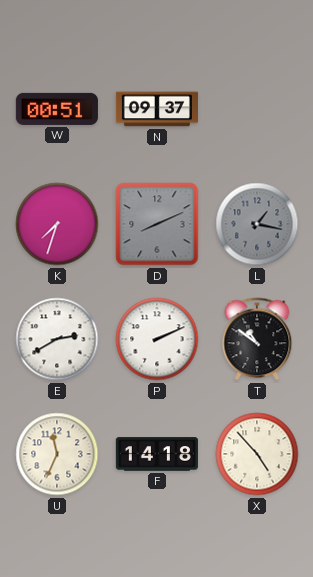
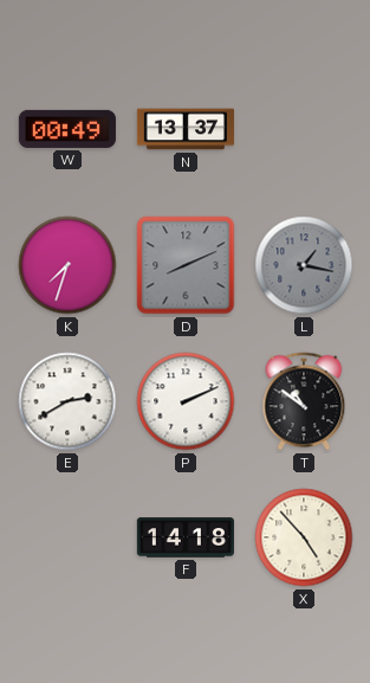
W: 00:51 -> 00:49 (67, 129)
N: 09:37 -> 13:37 (186, 129)
U: 11:34 -> none (57, 454)
